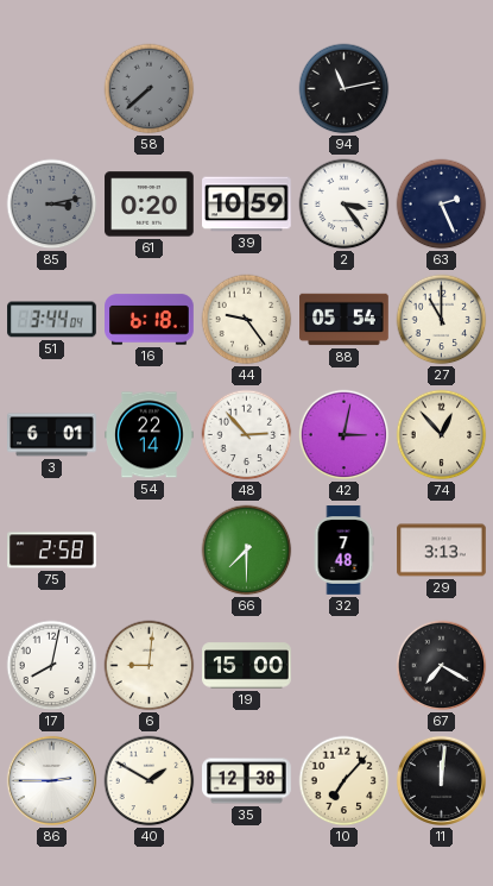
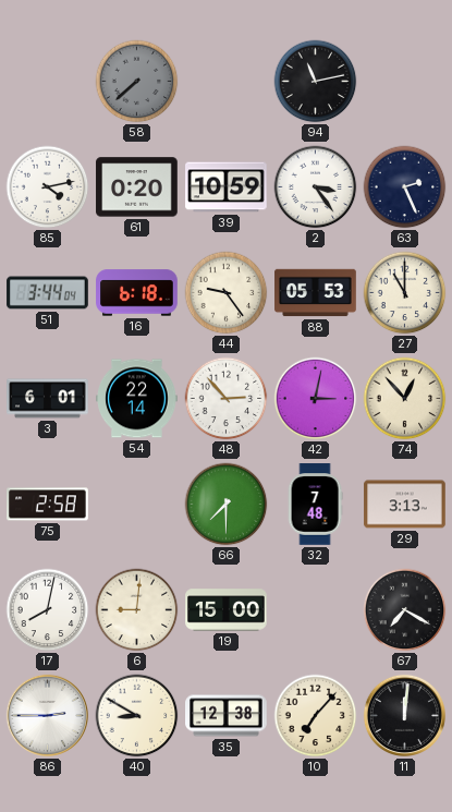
85: 3:13 -> 4:13 (48, 187)
85 dial: grey -> white (48, 187)
88: 05:54 -> 05:53 (316, 293)
40: 1:50 -> 8:50 (137, 716)
